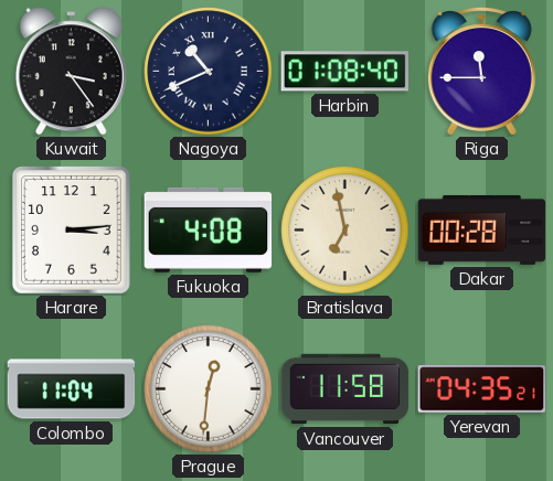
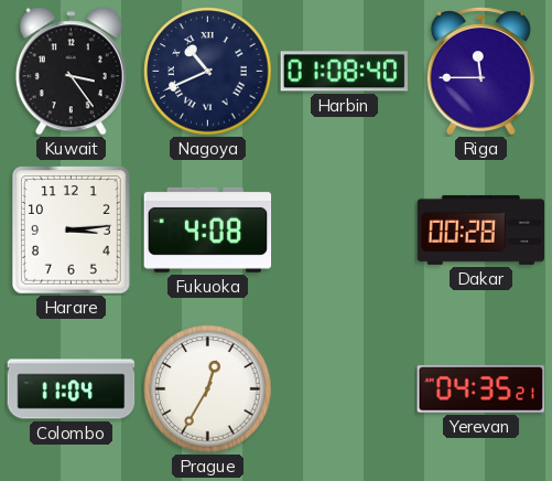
Bratislava: 6:58 -> none (345, 231)
Prague: 12:31 -> 12:35 (208, 389)
Vancouver: 11:58 -> none (345, 389)
